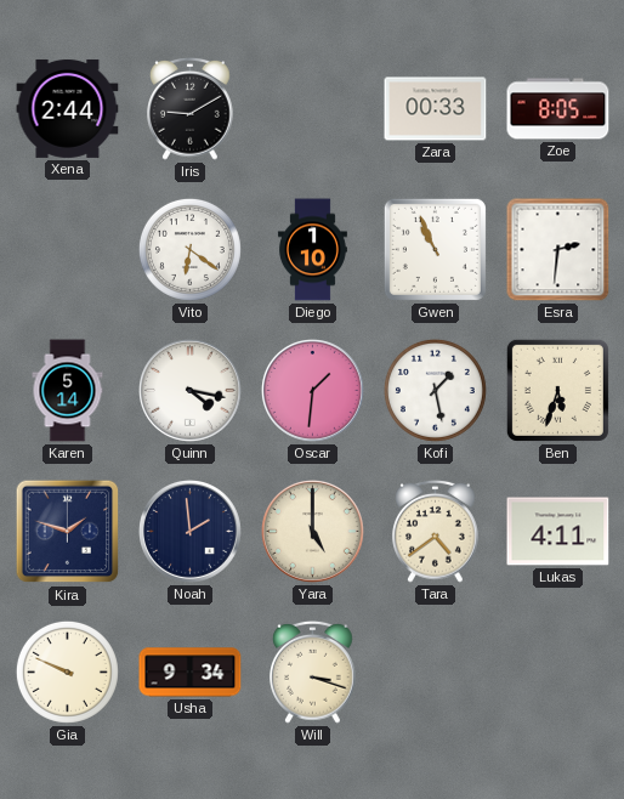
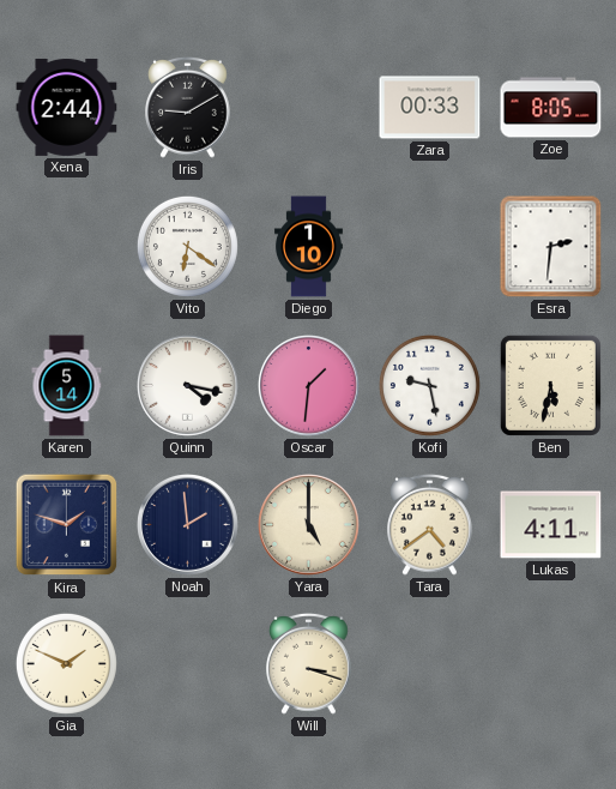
Gwen: 10:56 -> none (435, 249)
Kofi: 1:28 -> 9:28 (429, 385)
Ben: 5:33 -> 5:32 (550, 385)
Gia: 9:49 -> 1:49 (66, 663)
Usha: 9:34 -> none (191, 673)
